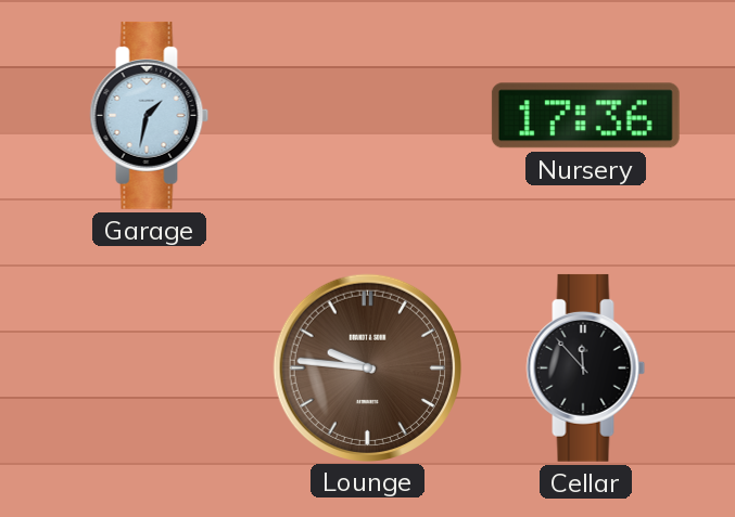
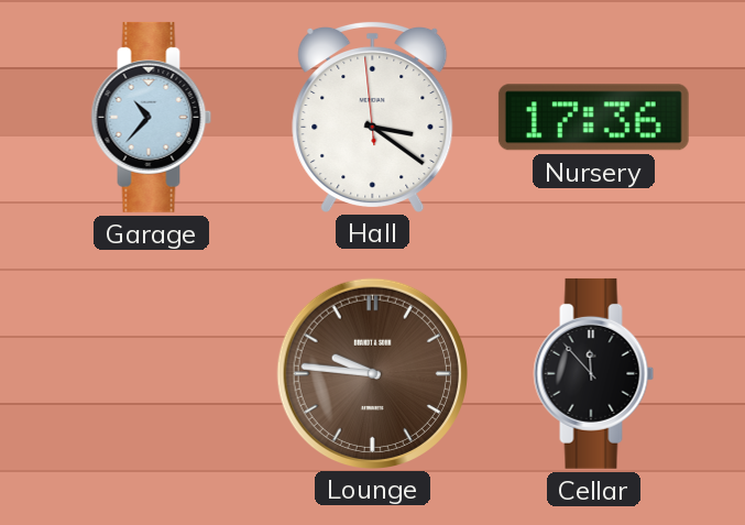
Garage: 1:32 -> 10:37 (152, 117)
Hall: none -> 3:20 (373, 116)
